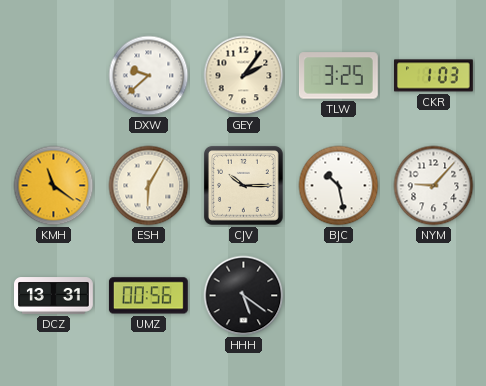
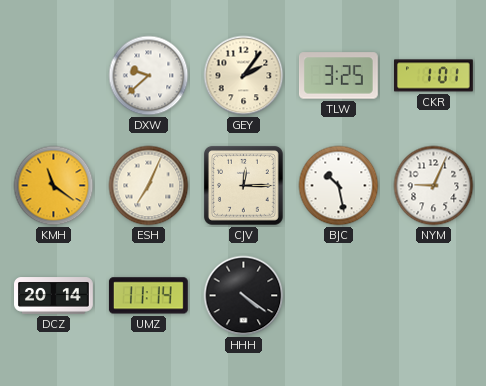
CKR: 1:03 -> 1:01 (434, 76)
ESH: 6:05 -> 7:04 (149, 186)
CJV: 10:15 -> 12:15 (243, 185)
NYM: 9:07 -> 9:04 (434, 186)
DCZ: 13:31 -> 20:14 (54, 296)
UMZ: 00:56 -> 11:14 (148, 296)
HHH: 5:21 -> 4:21 (244, 296)
